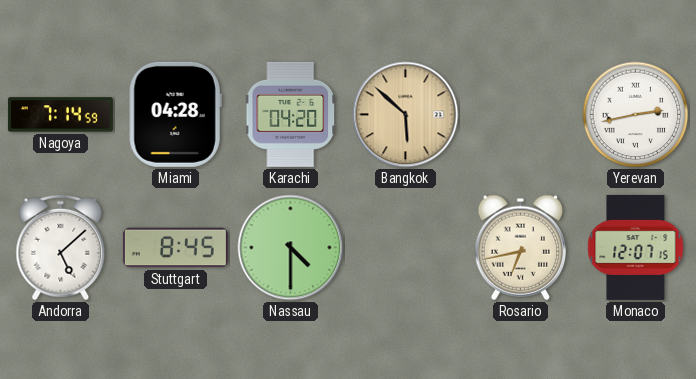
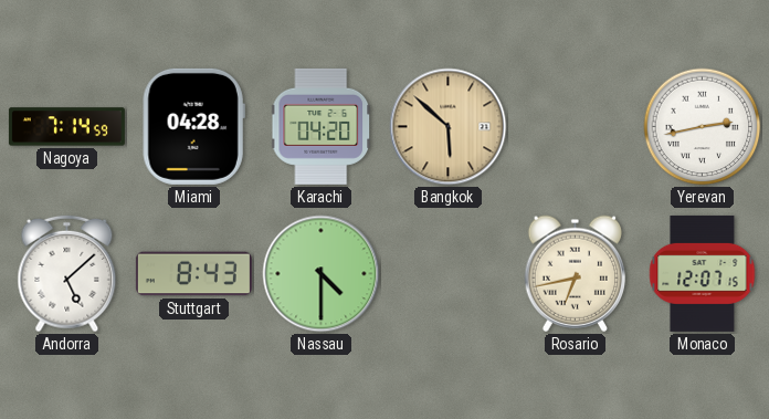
Stuttgart: 8:45 -> 8:43 (193, 274)
